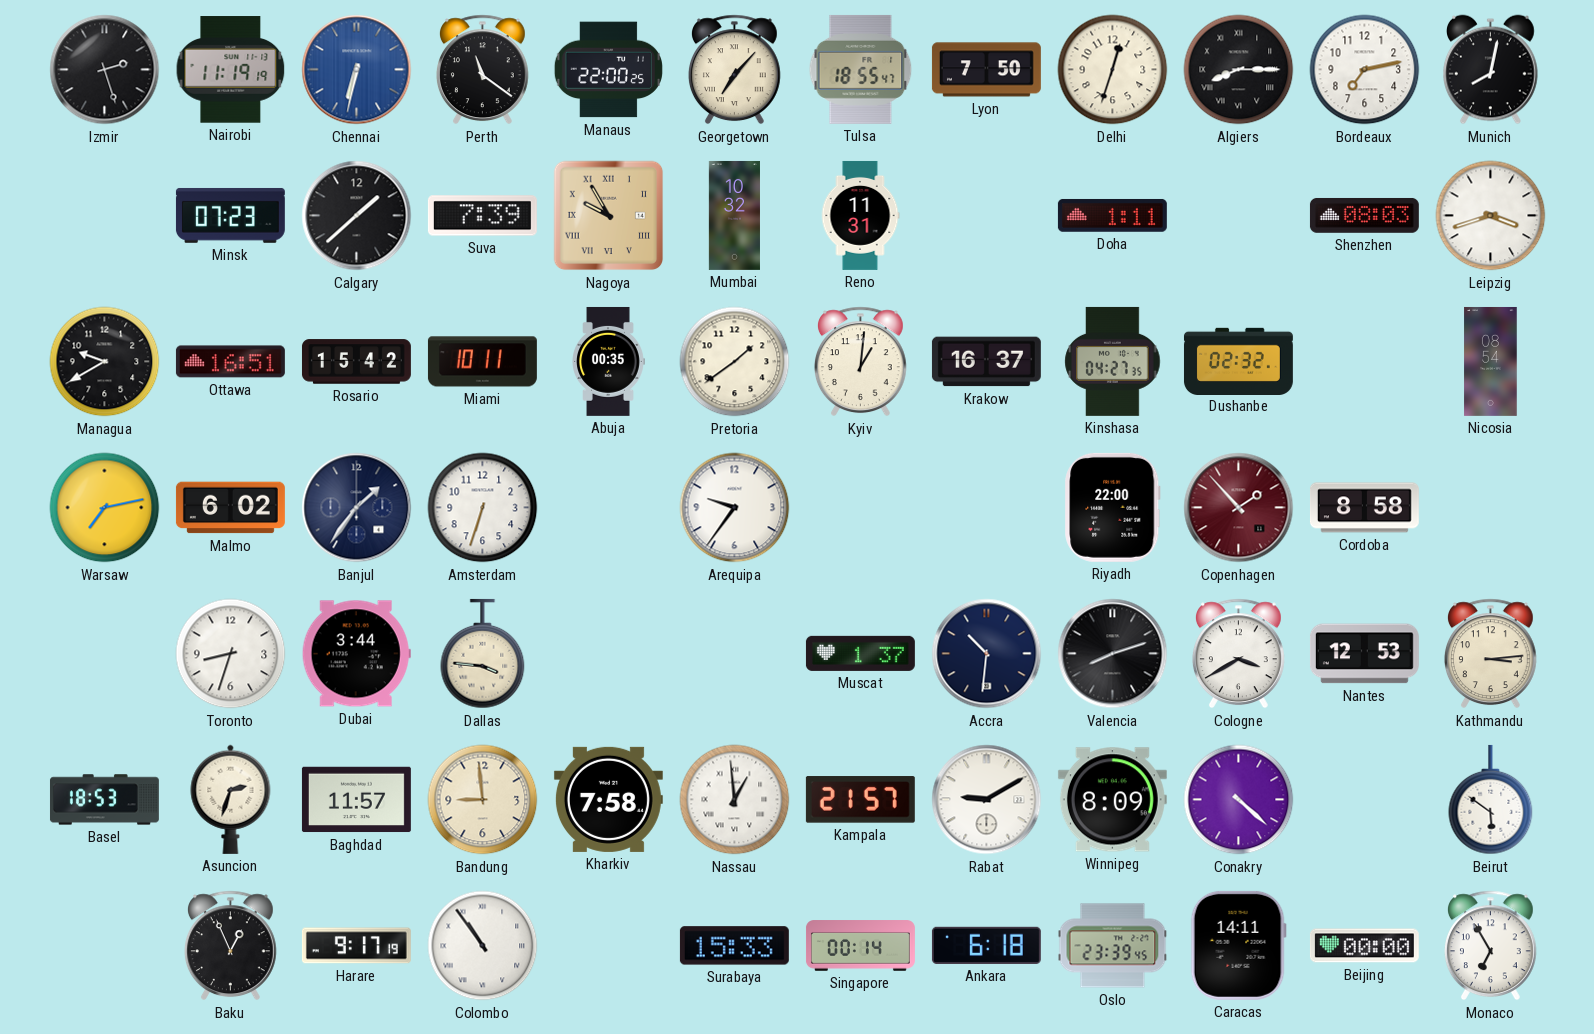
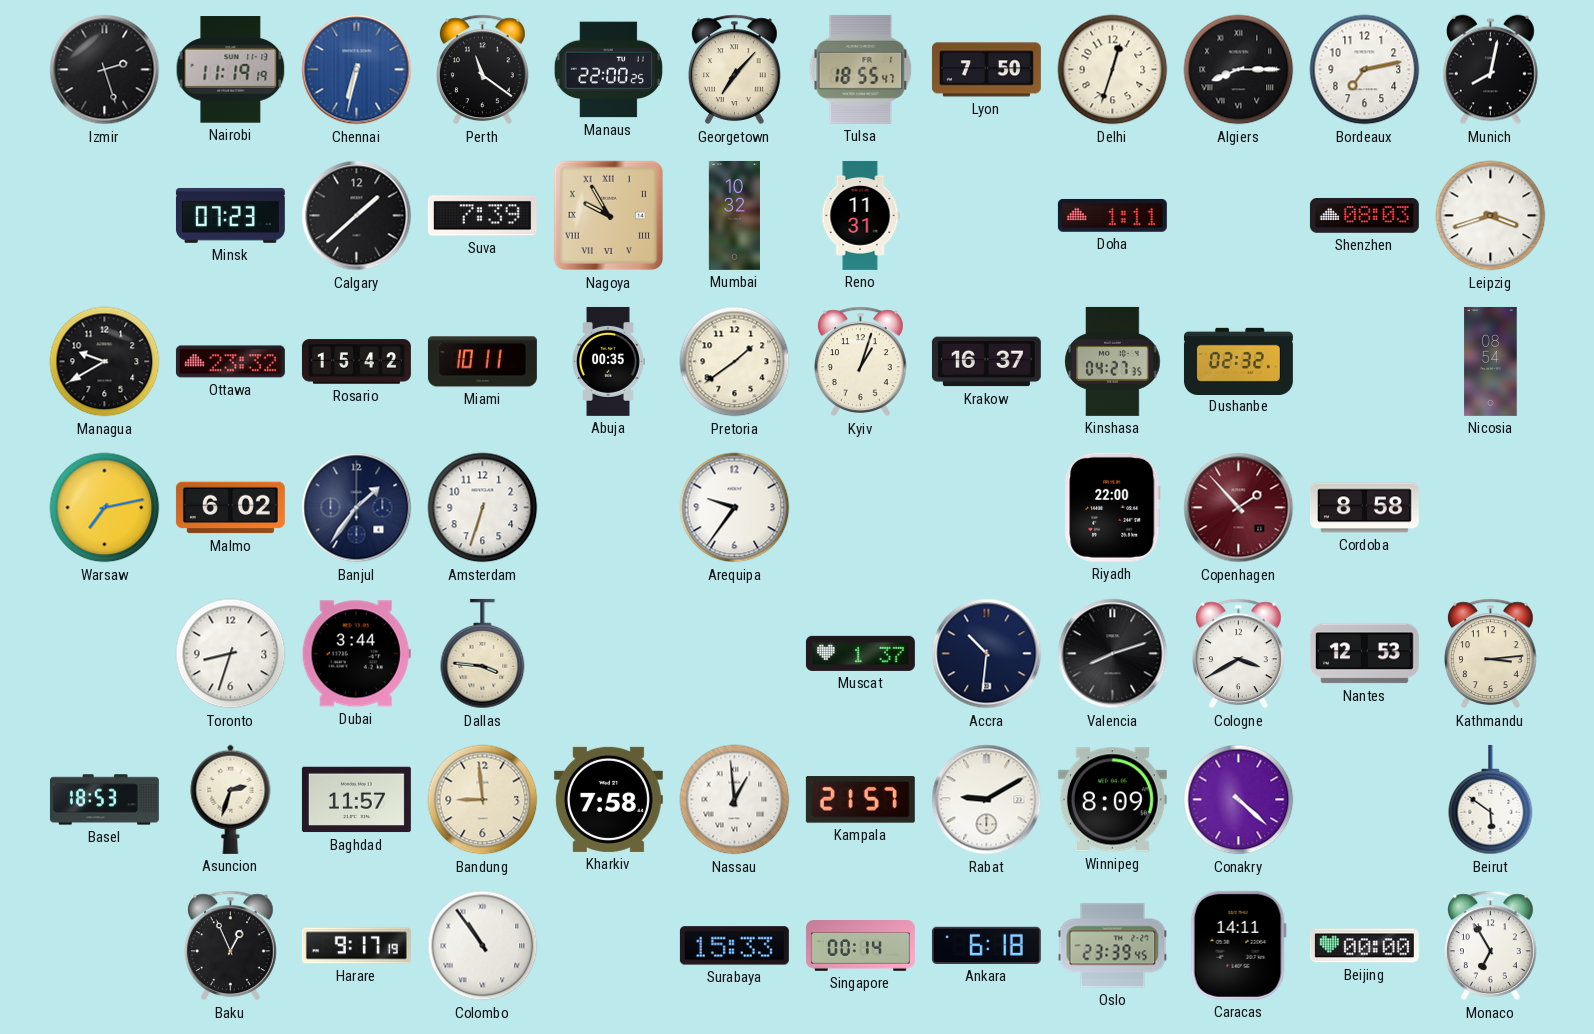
Ottawa: 16:51 -> 23:32 (230, 362)
Kyiv: 1:01 -> 1:03 (860, 362)
